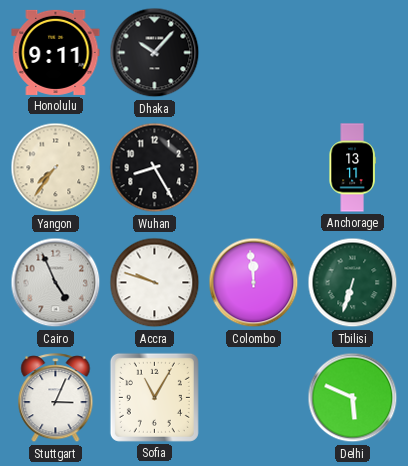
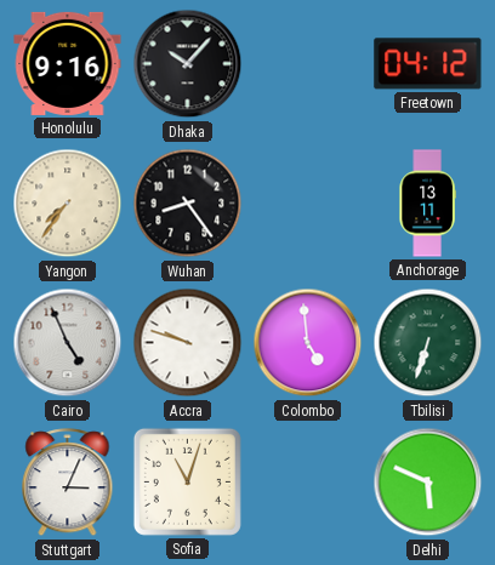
Honolulu: 9:11 -> 9:16 (68, 63)
Freetown: none -> 04:12 (428, 64)
Wuhan: 8:25 -> 8:24 (188, 204)
Colombo: 11:59 -> 4:59 (308, 343)
Sofia: 11:05 -> 11:03 (187, 481)
